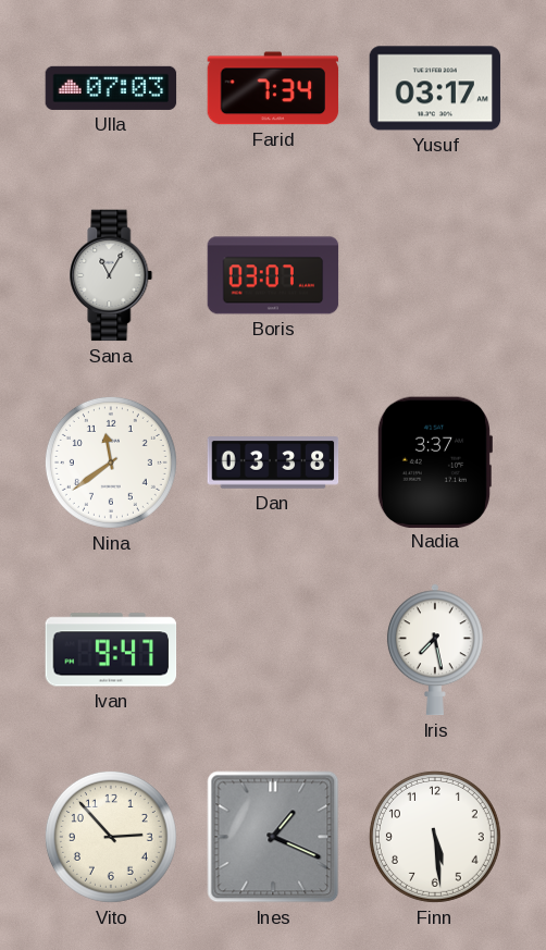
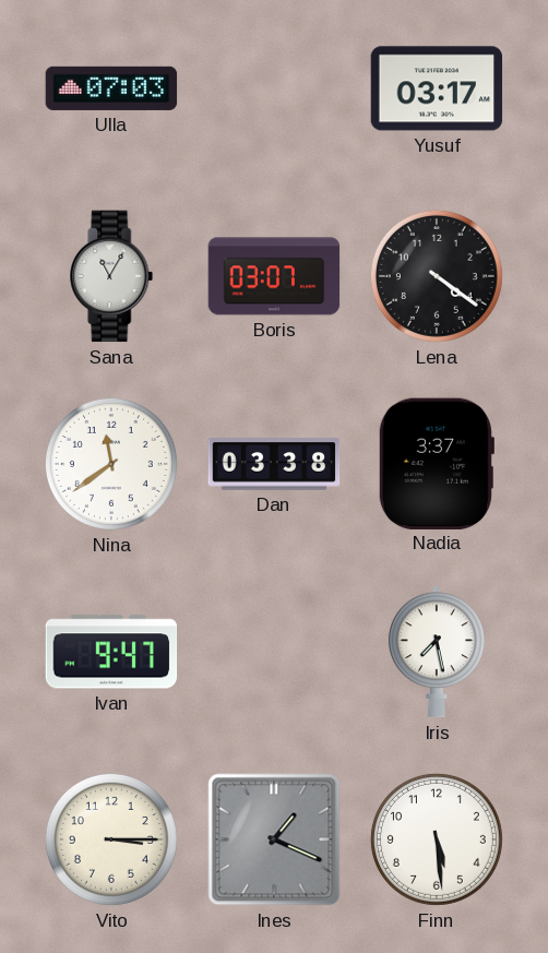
Farid: 7:34 -> none (273, 88)
Lena: none -> 4:21 (437, 276)
Vito: 2:53 -> 3:15 (111, 839)
